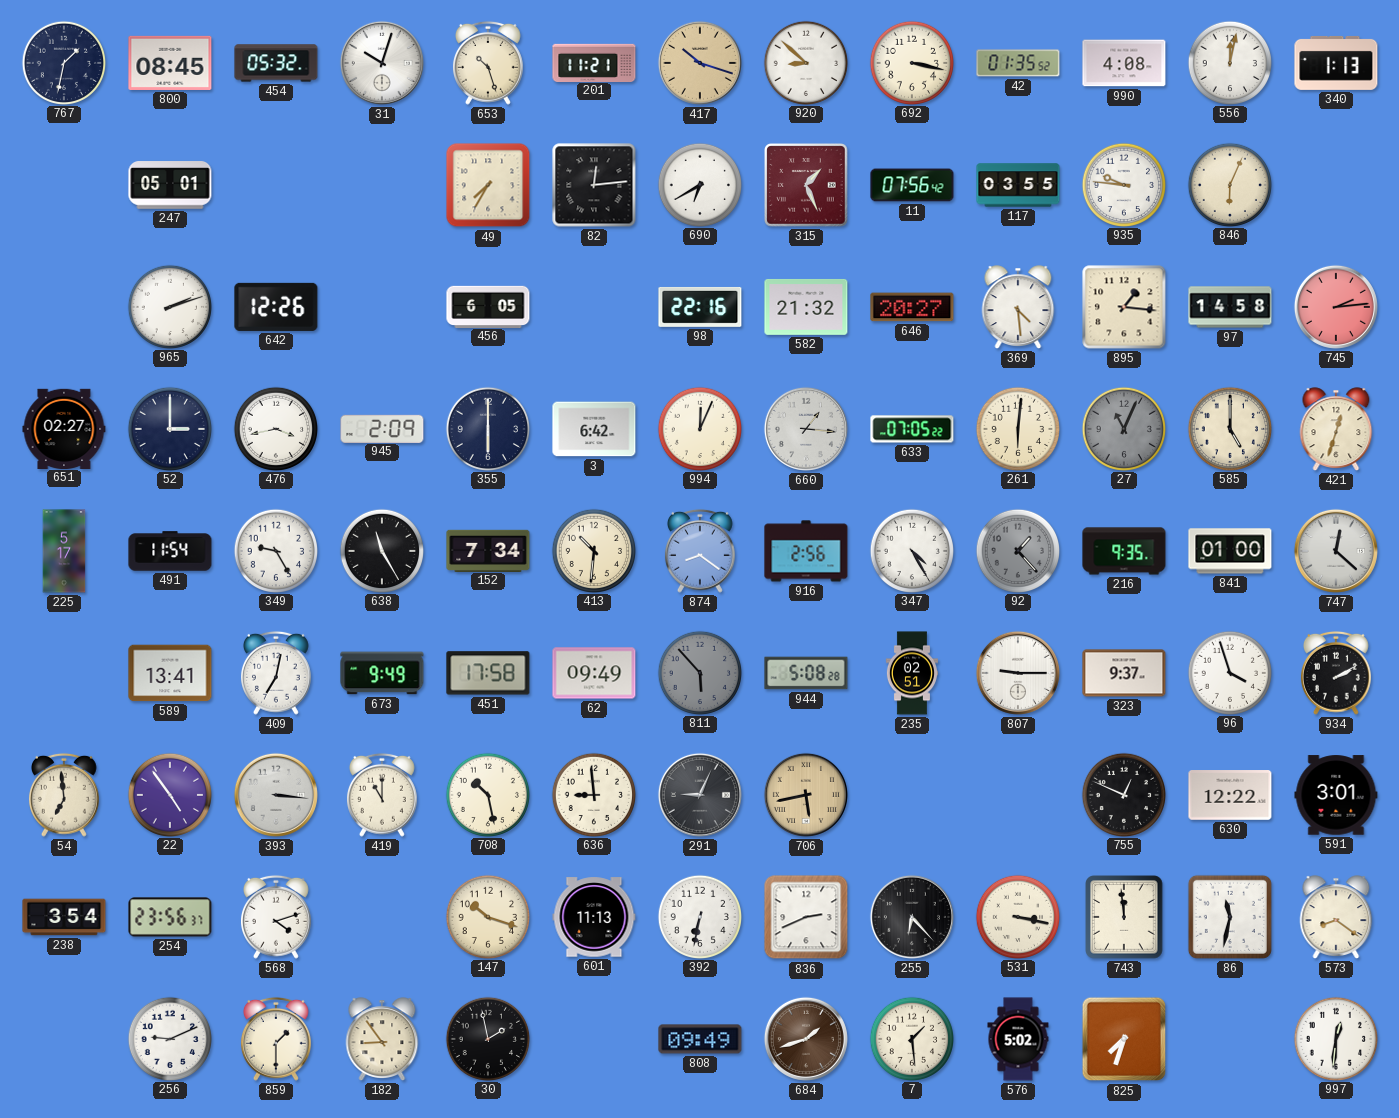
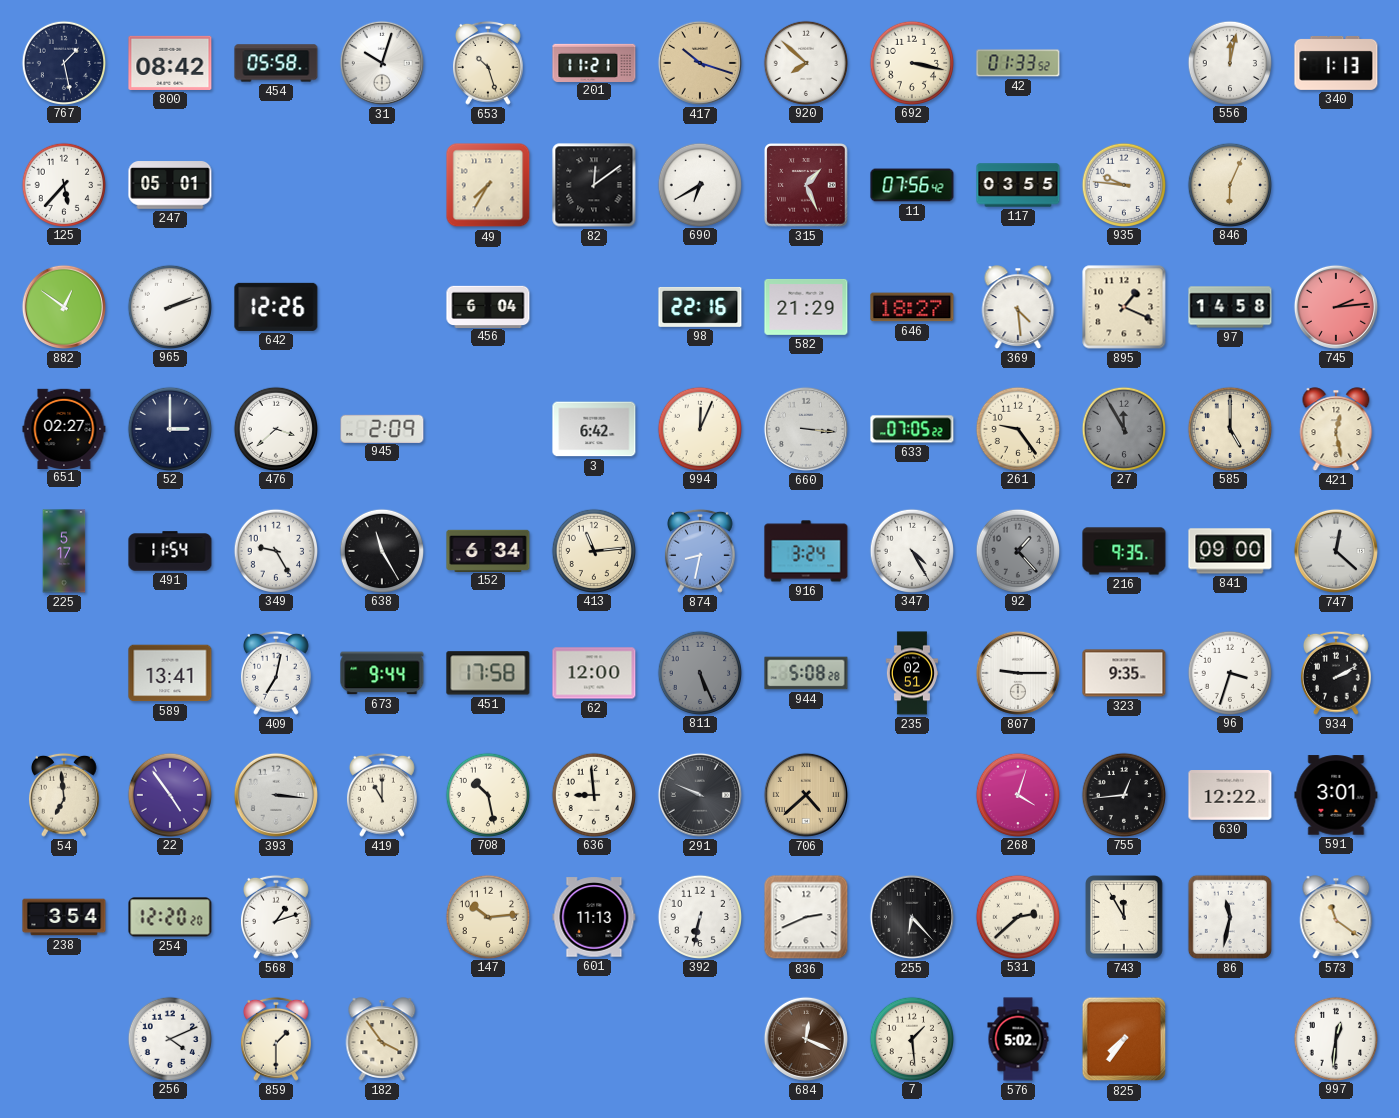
767: 1:32 -> 1:28 (63, 62)
800: 08:45 -> 08:42 (170, 63)
454: 05:32 -> 05:58 (276, 63)
920: 8:52 -> 7:52 (805, 62)
42: 01:35 -> 01:33 (1018, 63)
990: 4:08 -> none (1124, 63)
125: none -> 5:37 (63, 184)
82: 12:14 -> 12:09 (594, 185)
882: none -> 12:51 (64, 307)
456: 6:05 -> 6:04 (488, 306)
582: 21:32 -> 21:29 (806, 307)
646: 20:27 -> 18:27 (912, 307)
895: 1:16 -> 1:19 (1124, 307)
476: 3:43 -> 3:38 (275, 428)
355: 6:00 -> none (487, 428)
660: 1:16 -> 3:16 (806, 429)
261: 6:01 -> 9:24 (1017, 428)
27: 11:04 -> 11:55 (1123, 428)
421: 12:33 -> 12:28 (1336, 429)
152: 7:34 -> 6:34 (488, 550)
413: 10:31 -> 11:14 (593, 550)
874: 8:21 -> 8:32 (700, 551)
916: 2:56 -> 3:24 (806, 551)
841: 01:00 -> 09:00 (1230, 551)
673: 9:49 -> 9:44 (382, 673)
62: 09:49 -> 12:00 (594, 673)
811: 5:53 -> 5:26 (699, 672)
323: 9:37 -> 9:35 (1124, 673)
96: 3:57 -> 3:33 (1229, 672)
291: 9:04 -> 9:49 (700, 795)
706: 5:43 -> 4:38 (806, 795)
268: none -> 4:03 (1017, 794)
755: 12:49 -> 12:44 (1123, 794)
254: 23:56 -> 12:20 (170, 917)
568: 4:12 -> 1:12 (276, 917)
147: 10:18 -> 10:14 (487, 916)
531: 3:17 -> 2:38 (1017, 916)
743: 11:59 -> 11:55 (1124, 917)
573: 8:21 -> 11:21 (1336, 917)
256: 9:11 -> 4:11 (169, 1038)
182: 8:54 -> 3:54 (382, 1039)
30: 1:58 -> none (487, 1038)
808: 09:49 -> none (700, 1039)
684: 1:42 -> 12:19 (806, 1039)
825: 7:33 -> 7:36 (1124, 1039)
